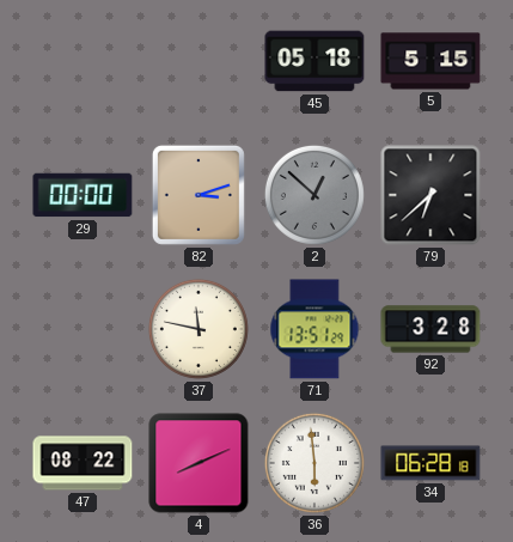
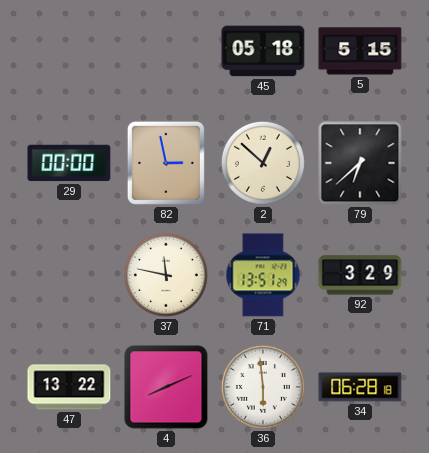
82: 3:12 -> 2:58 (166, 163)
2 dial: grey -> cream (263, 163)
92: 3:28 -> 3:29 (360, 275)
47: 08:22 -> 13:22 (69, 387)
